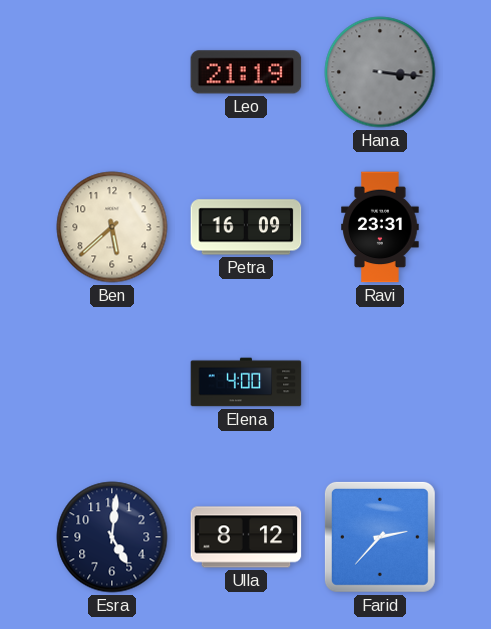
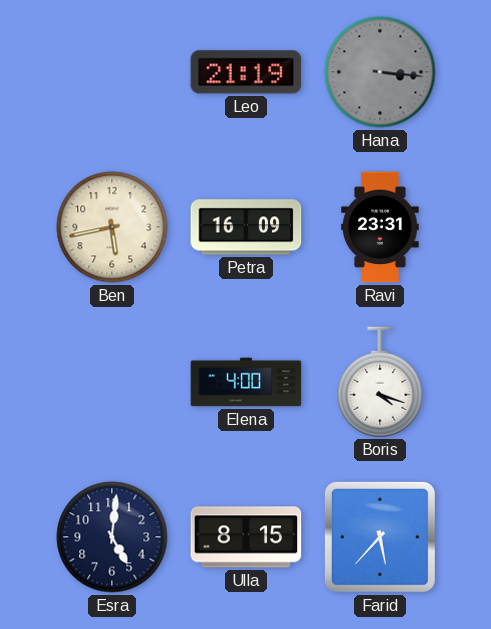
Ben: 5:38 -> 5:43 (112, 227)
Boris: none -> 4:18 (380, 382)
Ulla: 8:12 -> 8:15 (246, 537)
Farid: 2:37 -> 5:37 (380, 537)
